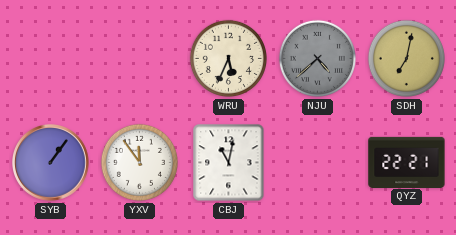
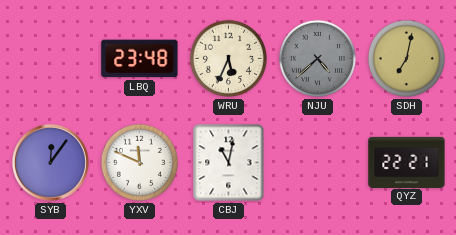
LBQ: none -> 23:48 (140, 59)
SYB: 1:06 -> 12:06 (51, 163)
YXV: 11:54 -> 11:49 (139, 162)
